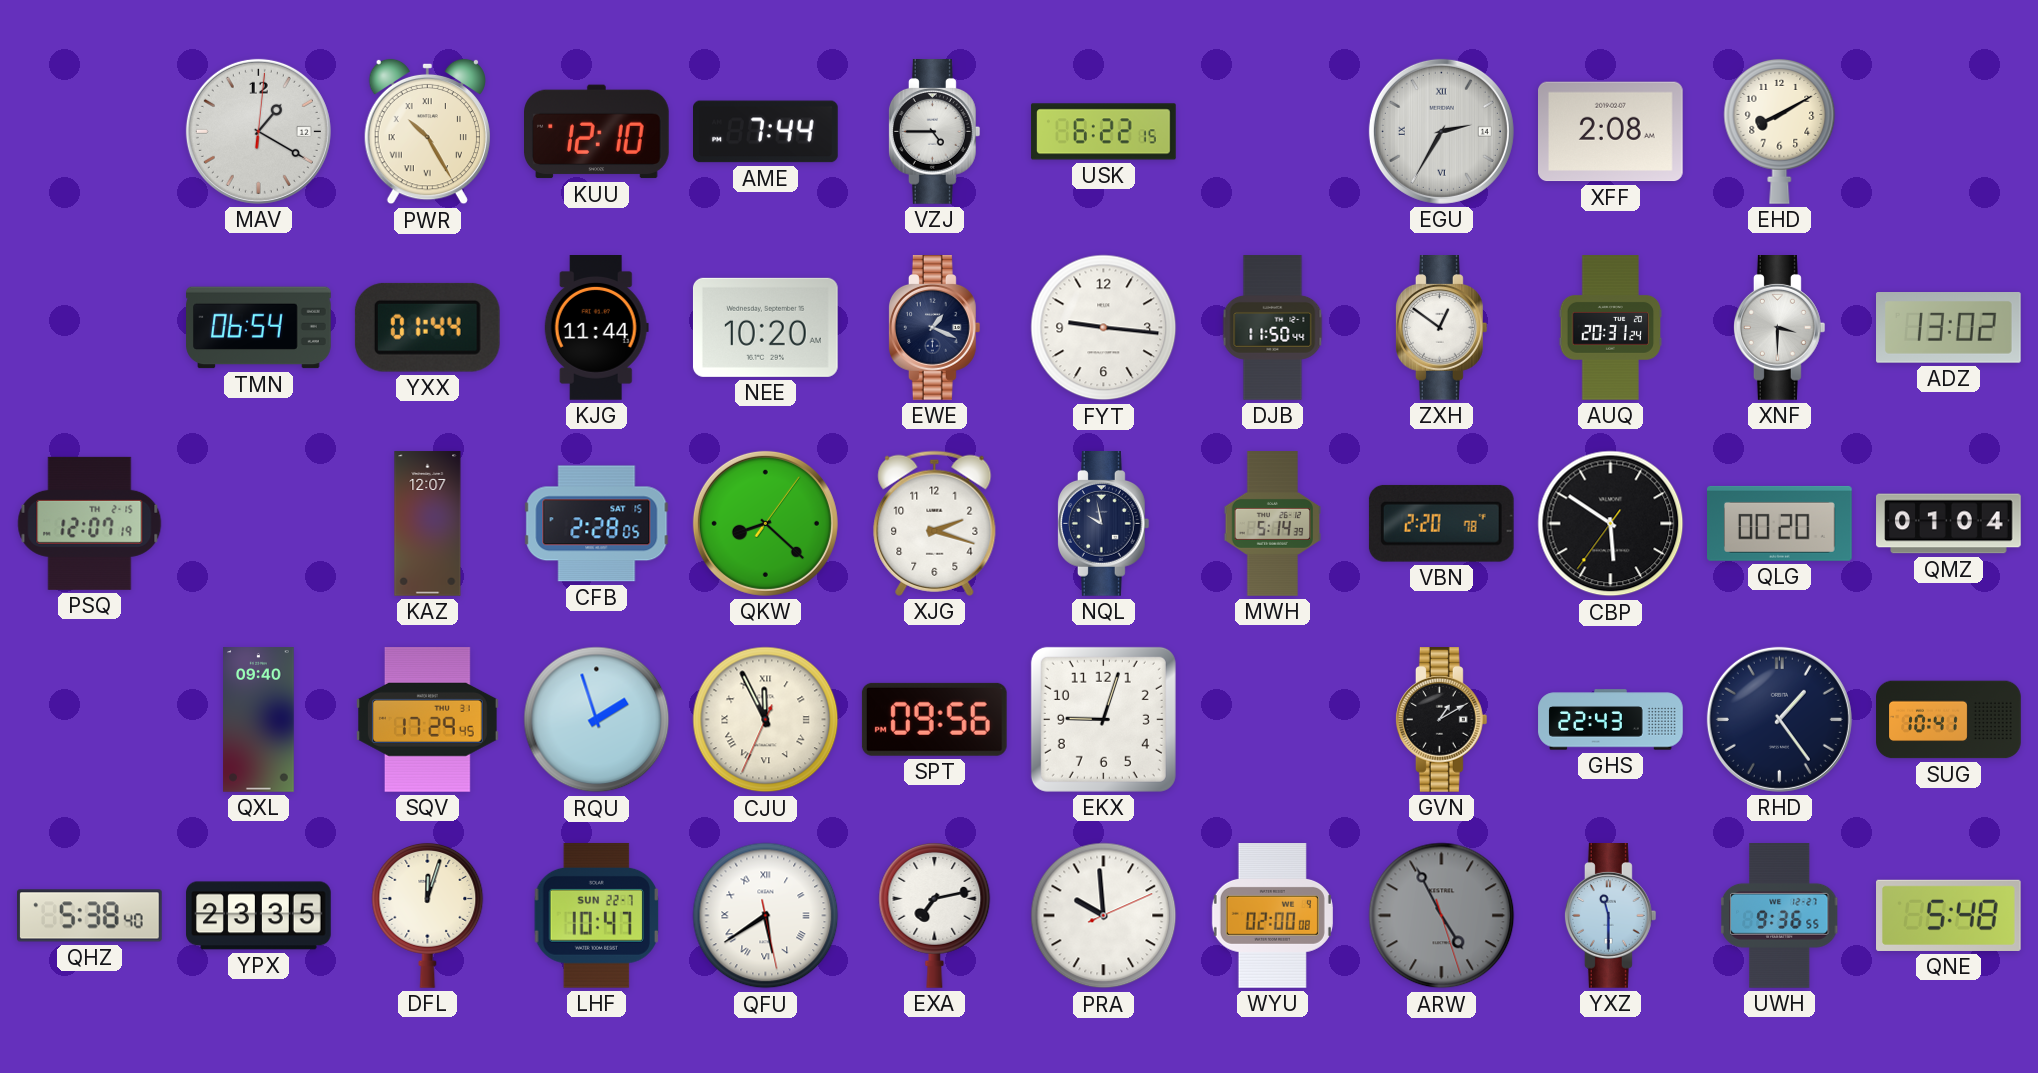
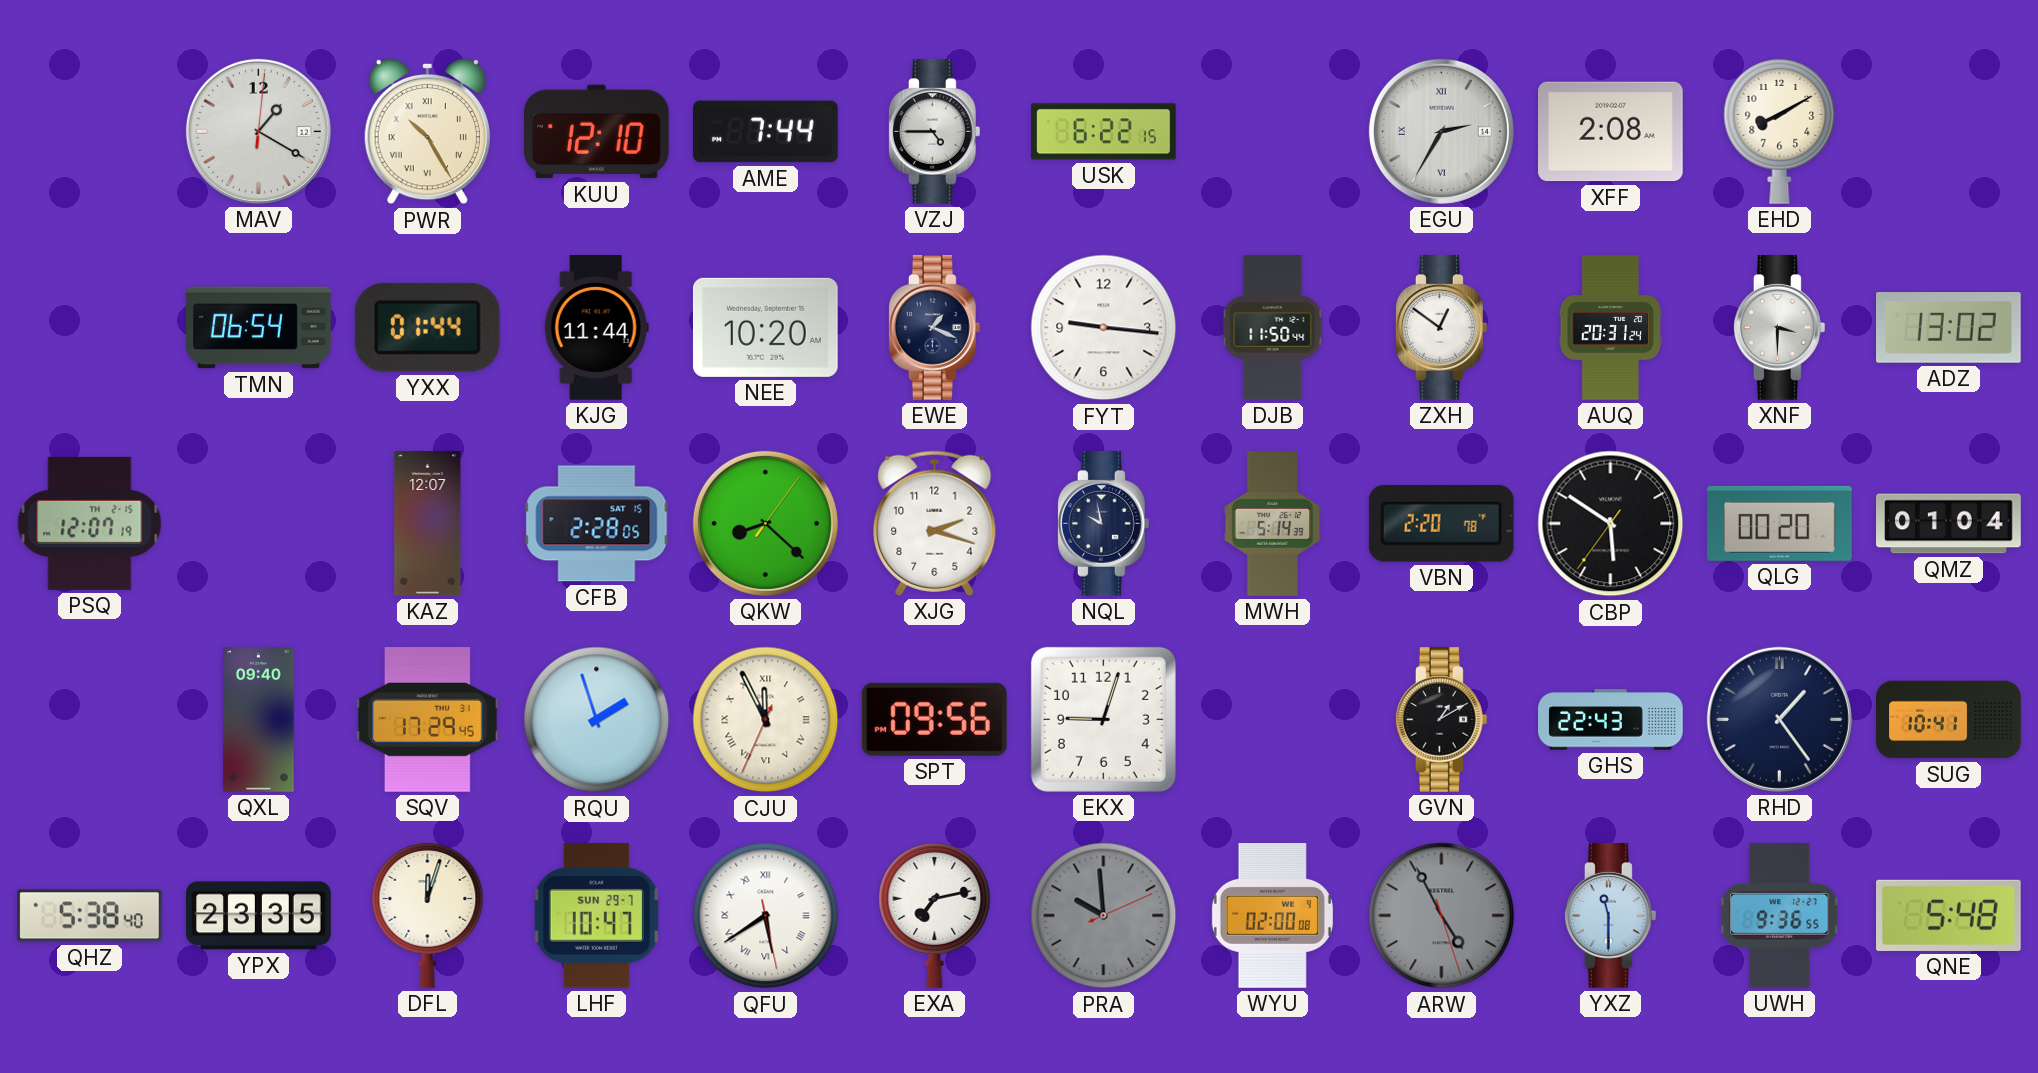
LHF date: SUN 22-7 -> SUN 29-7 (596, 915)
PRA dial: white -> grey (1104, 916)
